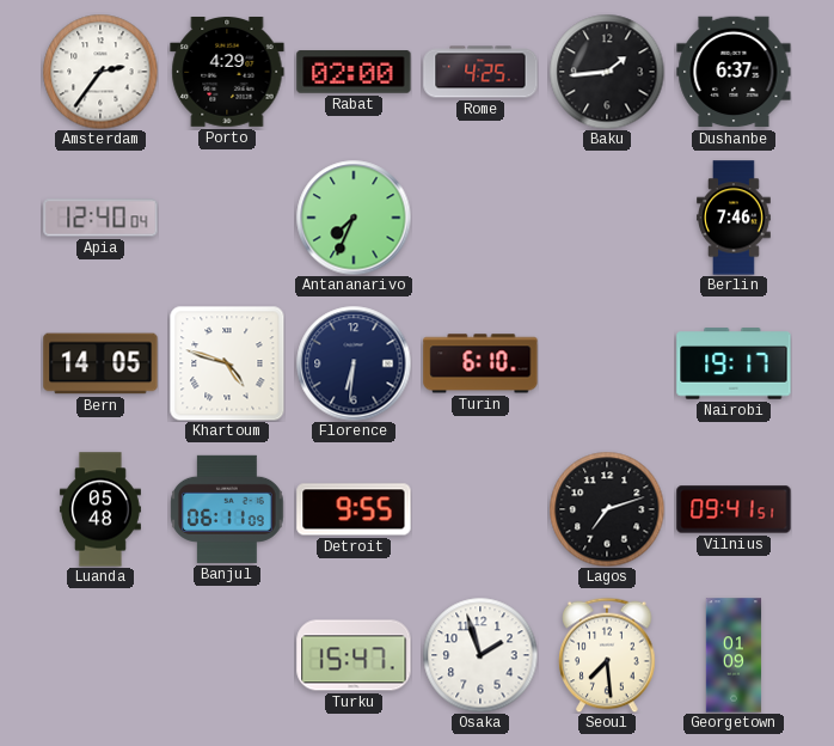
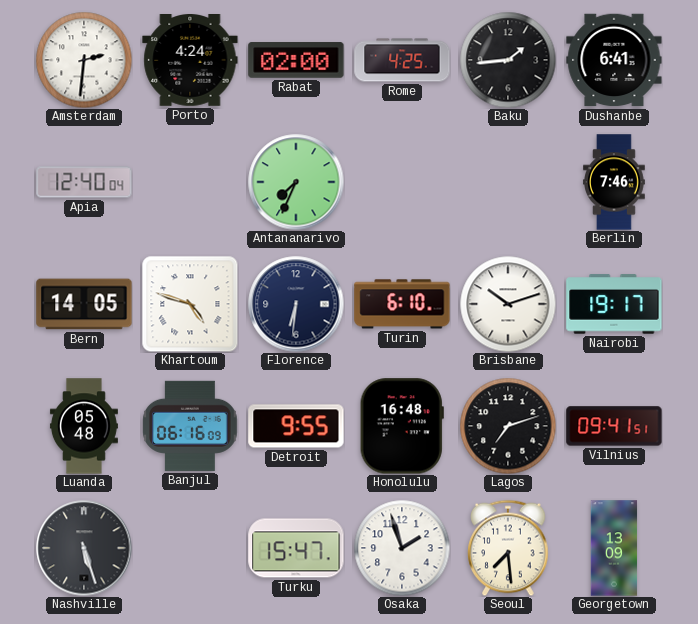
Amsterdam: 2:36 -> 2:31 (84, 60)
Porto: 4:29 -> 4:24 (190, 61)
Dushanbe: 6:37 -> 6:41 (614, 60)
Brisbane: none -> 10:12 (508, 304)
Banjul: 06:11 -> 06:16 (190, 426)
Honolulu: none -> 16:48 (402, 426)
Nashville: none -> 5:27 (84, 548)
Georgetown: 01:09 -> 13:09 (614, 548)
